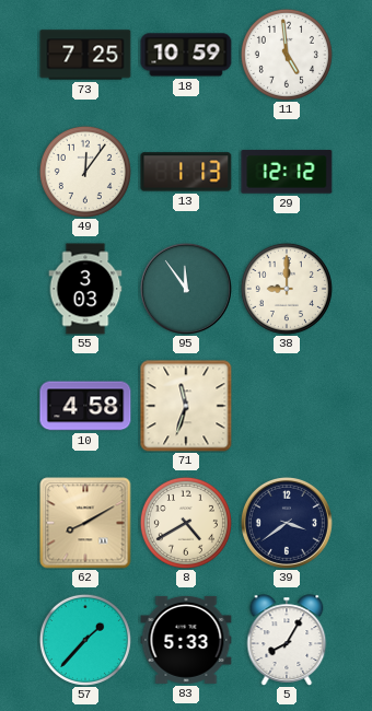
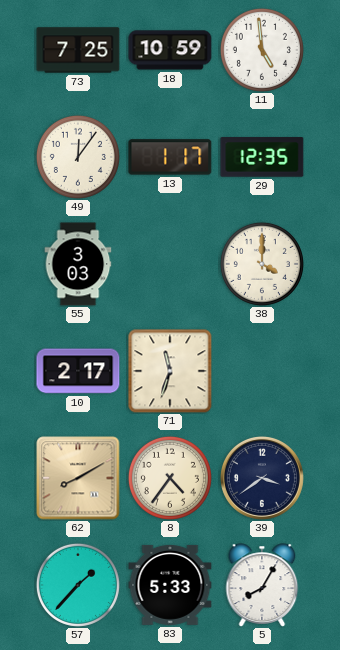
13: 1:13 -> 1:17 (170, 157)
29: 12:12 -> 12:35 (262, 157)
95: 11:54 -> none (186, 289)
38: 9:00 -> 4:00 (262, 264)
10: 4:58 -> 2:17 (78, 371)
8: 4:40 -> 4:36 (170, 478)
